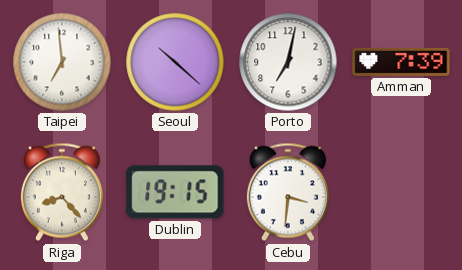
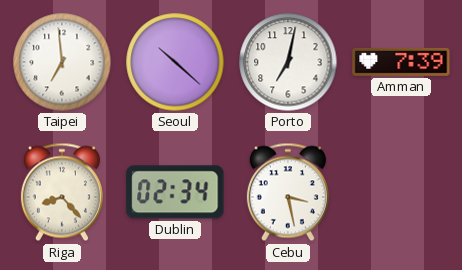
Dublin: 19:15 -> 02:34 (175, 192)
Cebu: 3:31 -> 3:28 (288, 192)
